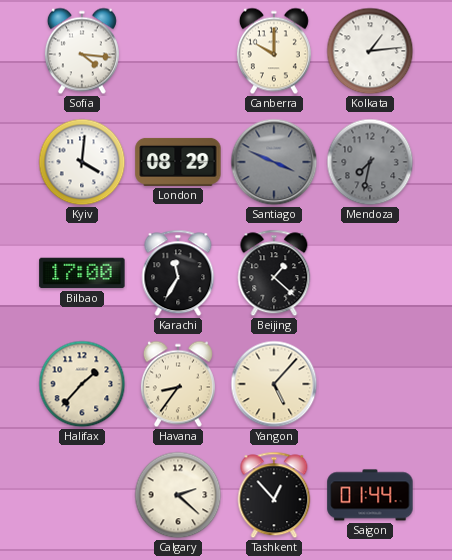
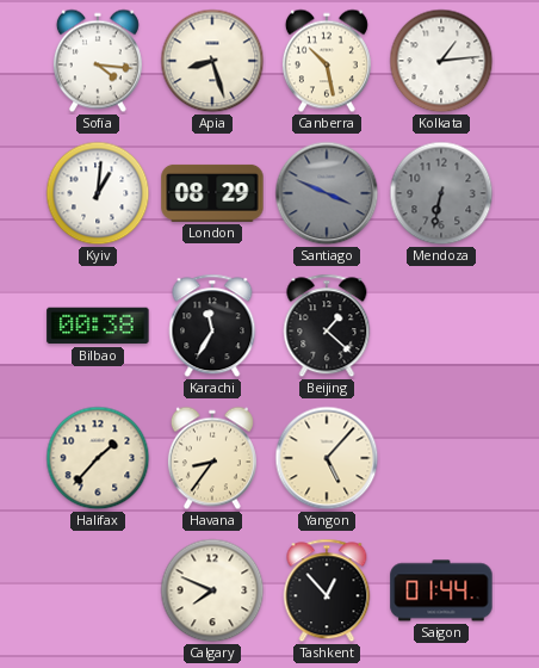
Apia: none -> 8:27 (212, 61)
Canberra: 10:00 -> 10:28 (327, 61)
Kyiv: 4:01 -> 1:01 (98, 193)
Mendoza: 7:32 -> 6:32 (441, 193)
Bilbao: 17:00 -> 00:38 (98, 326)
Calgary: 2:22 -> 7:49 (212, 590)
